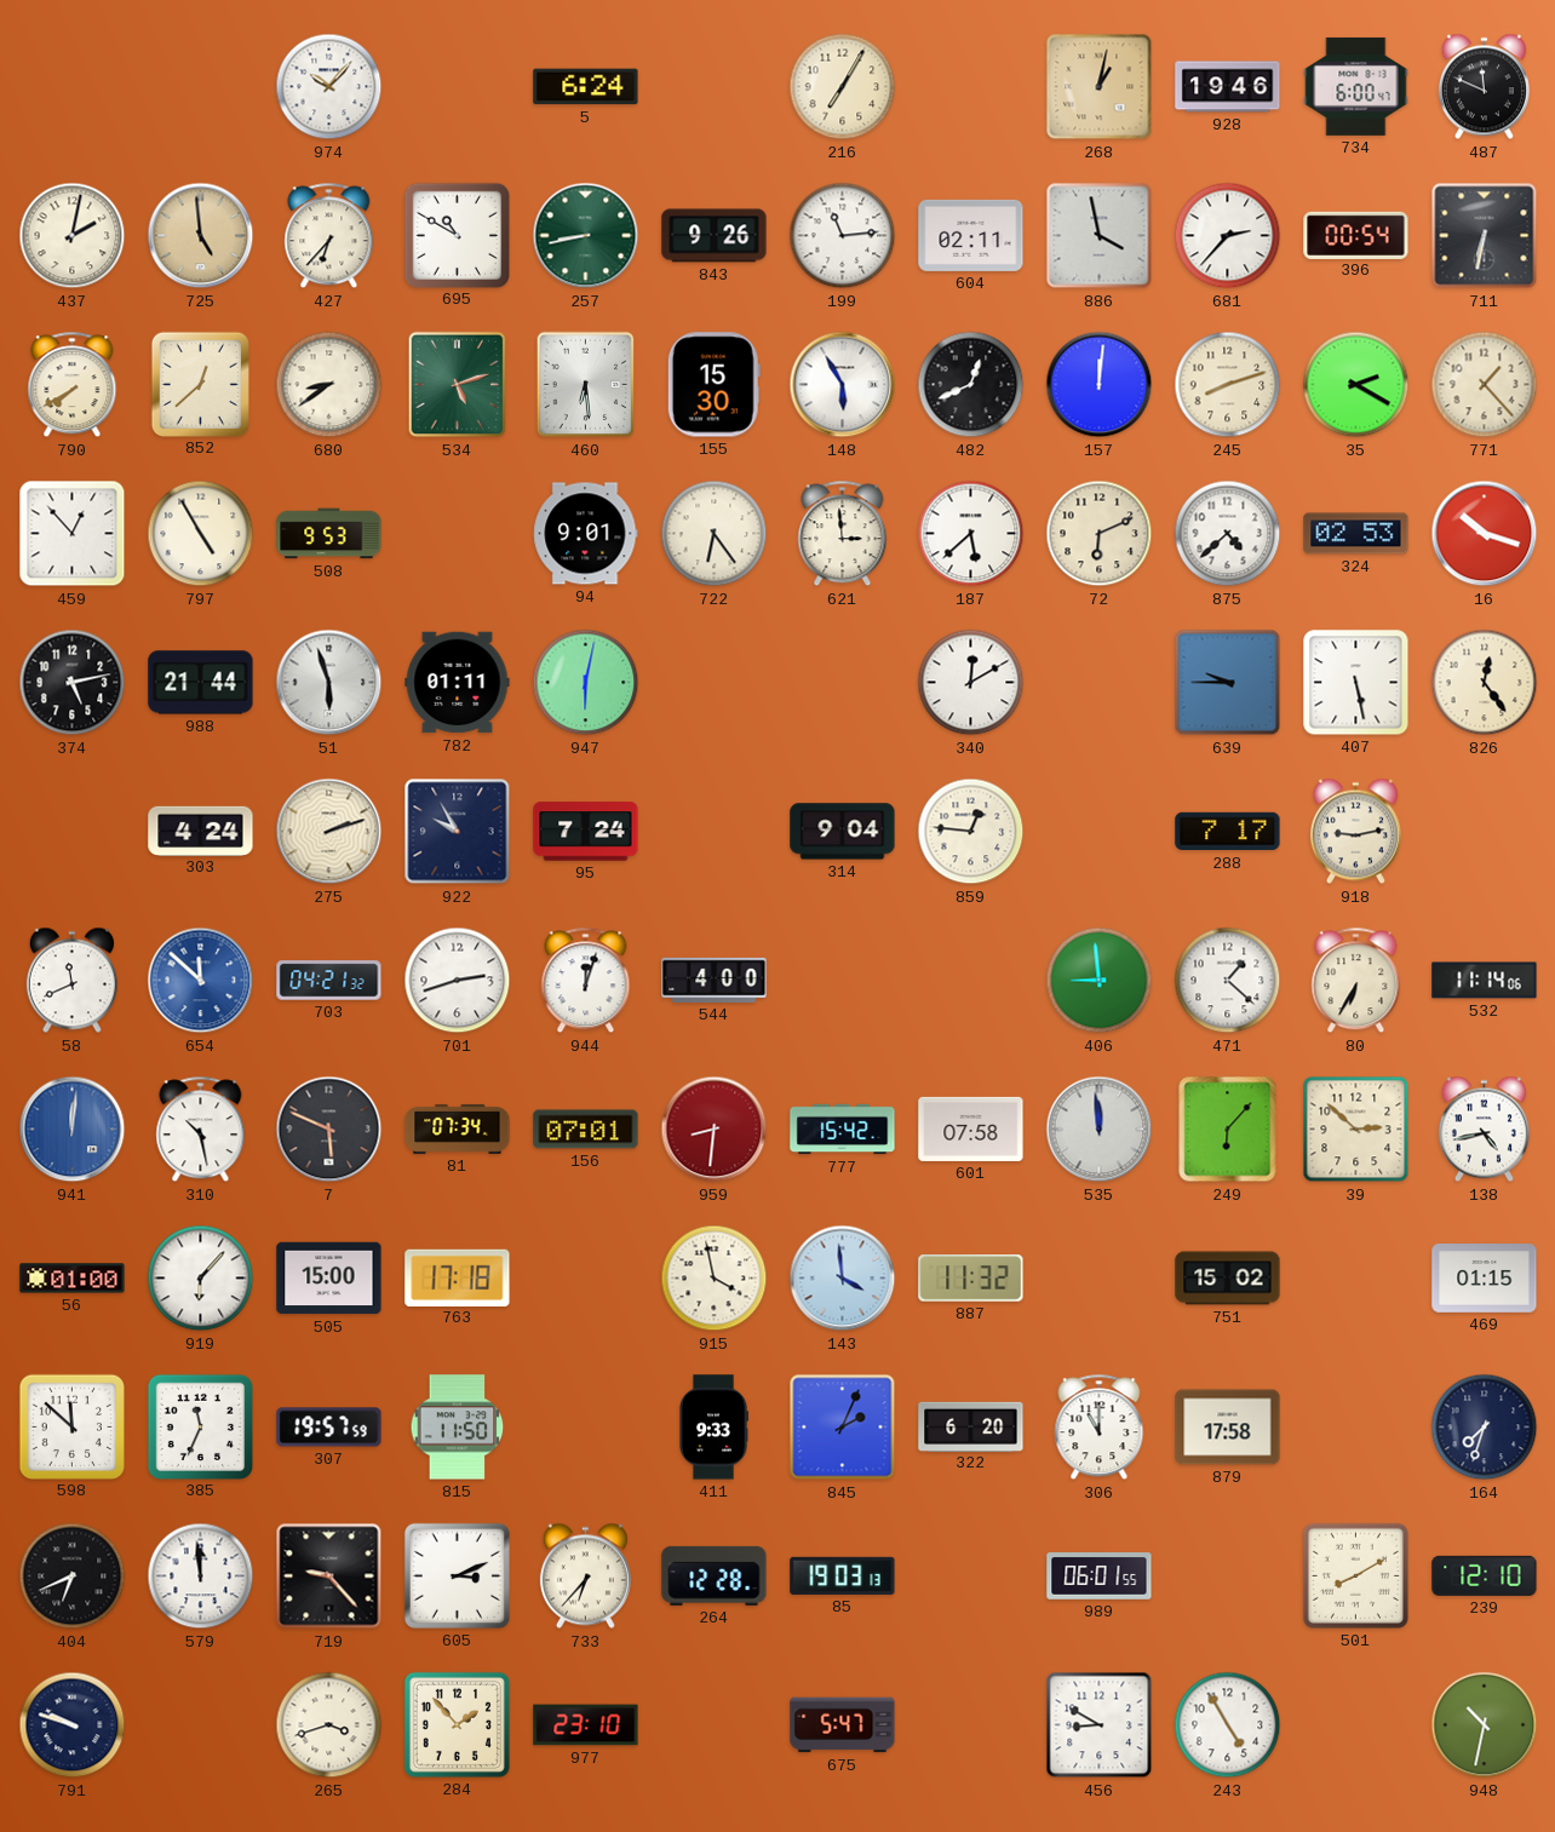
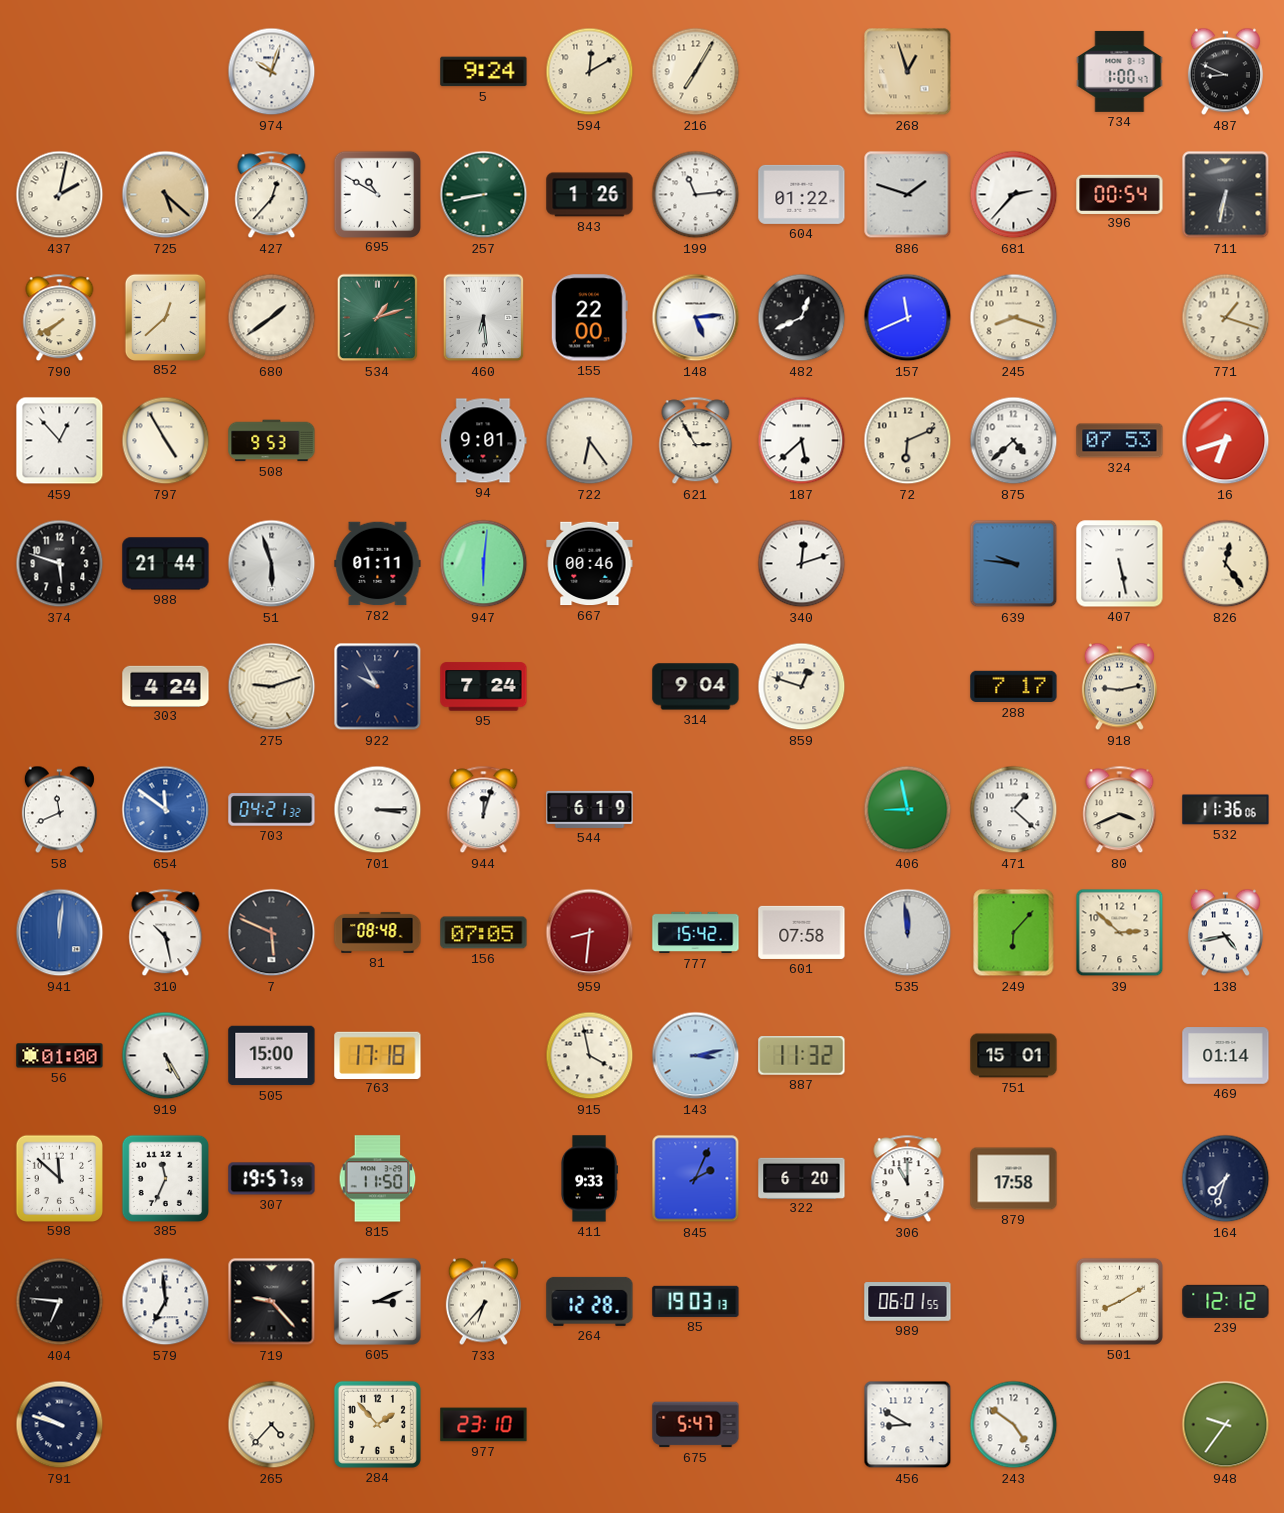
974: 10:07 -> 10:03 (272, 72)
5: 6:24 -> 9:24 (484, 72)
594: none -> 12:10 (590, 72)
268: 1:02 -> 12:57 (908, 72)
928: 19:46 -> none (1228, 87)
734: 6:00 -> 1:00 (1120, 71)
487: 11:49 -> 8:49 (1225, 72)
725: 4:59 -> 5:22 (166, 195)
427: 6:37 -> 12:37 (272, 195)
843: 9:26 -> 1:26 (590, 195)
604: 02:11 -> 01:22 (802, 194)
886: 3:58 -> 1:48 (908, 195)
680: 8:39 -> 1:39 (272, 318)
534: 5:12 -> 1:12 (378, 318)
155: 15:30 -> 22:00 (589, 318)
148: 5:55 -> 5:14 (696, 318)
157: 12:01 -> 11:41 (908, 318)
245: 8:12 -> 8:18 (1014, 318)
35: 2:20 -> none (1356, 385)
771: 1:23 -> 1:18 (1226, 318)
621: 2:59 -> 2:55 (696, 441)
324: 02:53 -> 07:53 (1120, 441)
16: 10:18 -> 6:42 (1226, 441)
374: 5:13 -> 5:48 (60, 564)
947: 6:02 -> 6:01 (484, 564)
667: none -> 00:46 (590, 564)
340: 12:10 -> 12:12 (802, 564)
639: 9:45 -> 9:46 (1014, 564)
275: 2:12 -> 9:12 (272, 687)
859: 12:46 -> 12:48 (802, 687)
654: 11:52 -> 11:51 (166, 810)
701: 2:42 -> 3:15 (378, 810)
544: 4:00 -> 6:19 (590, 809)
406: 8:59 -> 8:58 (908, 810)
80: 6:35 -> 3:41 (1120, 810)
532: 11:14 -> 11:36 (1226, 810)
81: 07:34 -> 08:48 (378, 932)
156: 07:01 -> 07:05 (484, 933)
919: 6:07 -> 5:25 (166, 1056)
143: 3:59 -> 3:13 (696, 1056)
751: 15:02 -> 15:01 (1014, 1056)
469: 01:15 -> 01:14 (1226, 1056)
404: 6:41 -> 6:46 (60, 1302)
579: 11:59 -> 6:59 (166, 1302)
239: 12:10 -> 12:12 (1226, 1301)
265: 3:42 -> 4:37 (272, 1425)
243: 4:55 -> 4:51 (1014, 1425)
948: 10:32 -> 9:36 (1226, 1425)
